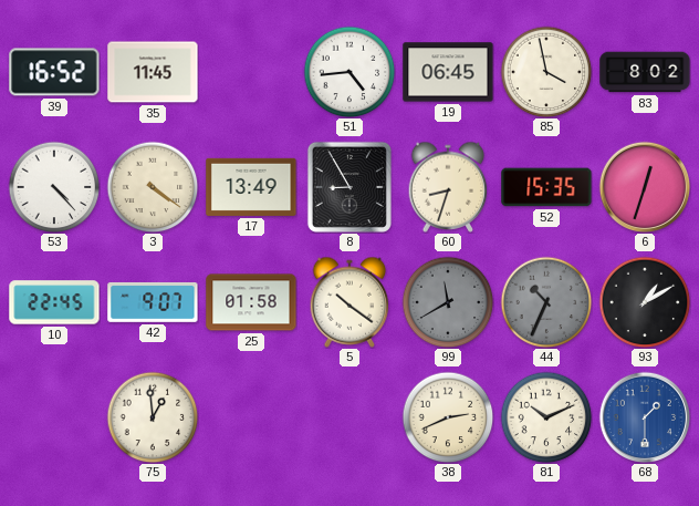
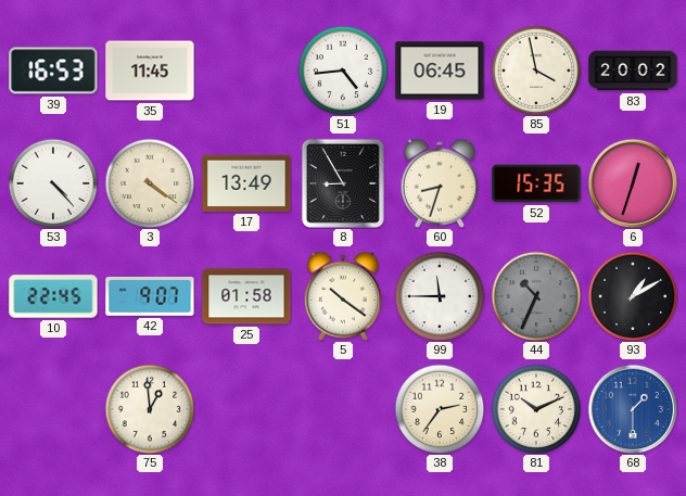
39: 16:52 -> 16:53 (53, 71)
83: 8:02 -> 20:02 (633, 71)
99: 11:40 -> 11:45 (440, 296)
99 dial: grey -> white (440, 296)
38: 2:41 -> 2:36 (440, 409)
